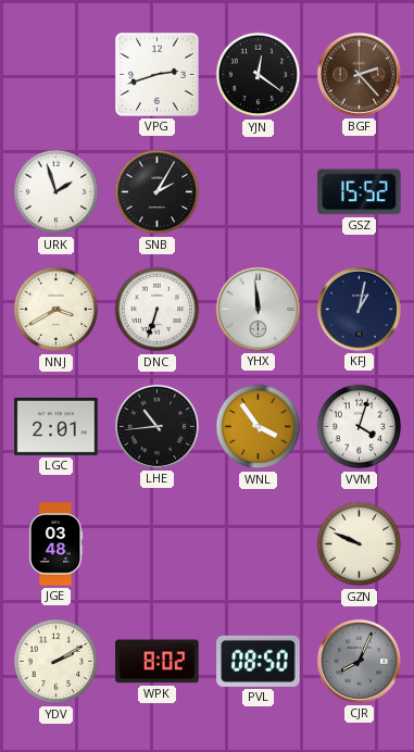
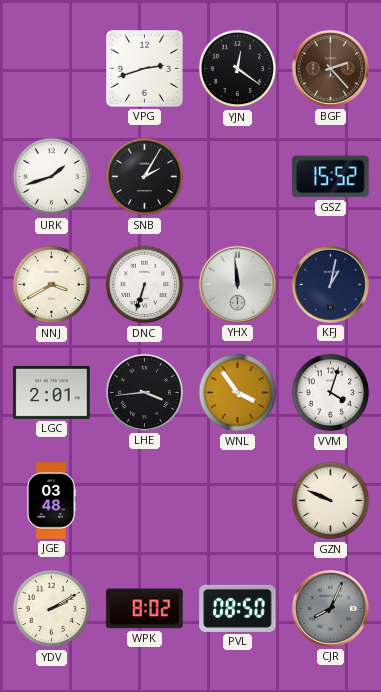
URK: 1:57 -> 1:42 (52, 177)
LHE: 10:44 -> 3:44 (144, 392)
